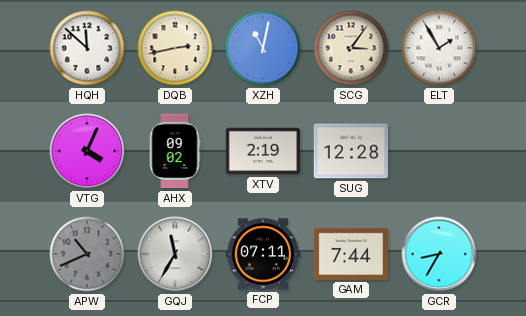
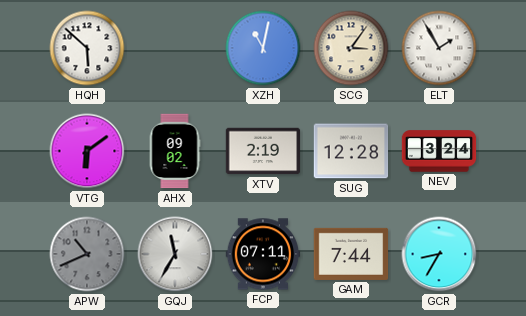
HQH: 11:52 -> 5:52 (87, 48)
DQB: 2:43 -> none (175, 48)
VTG: 4:04 -> 6:09 (87, 151)
NEV: none -> 3:24 (439, 151)
